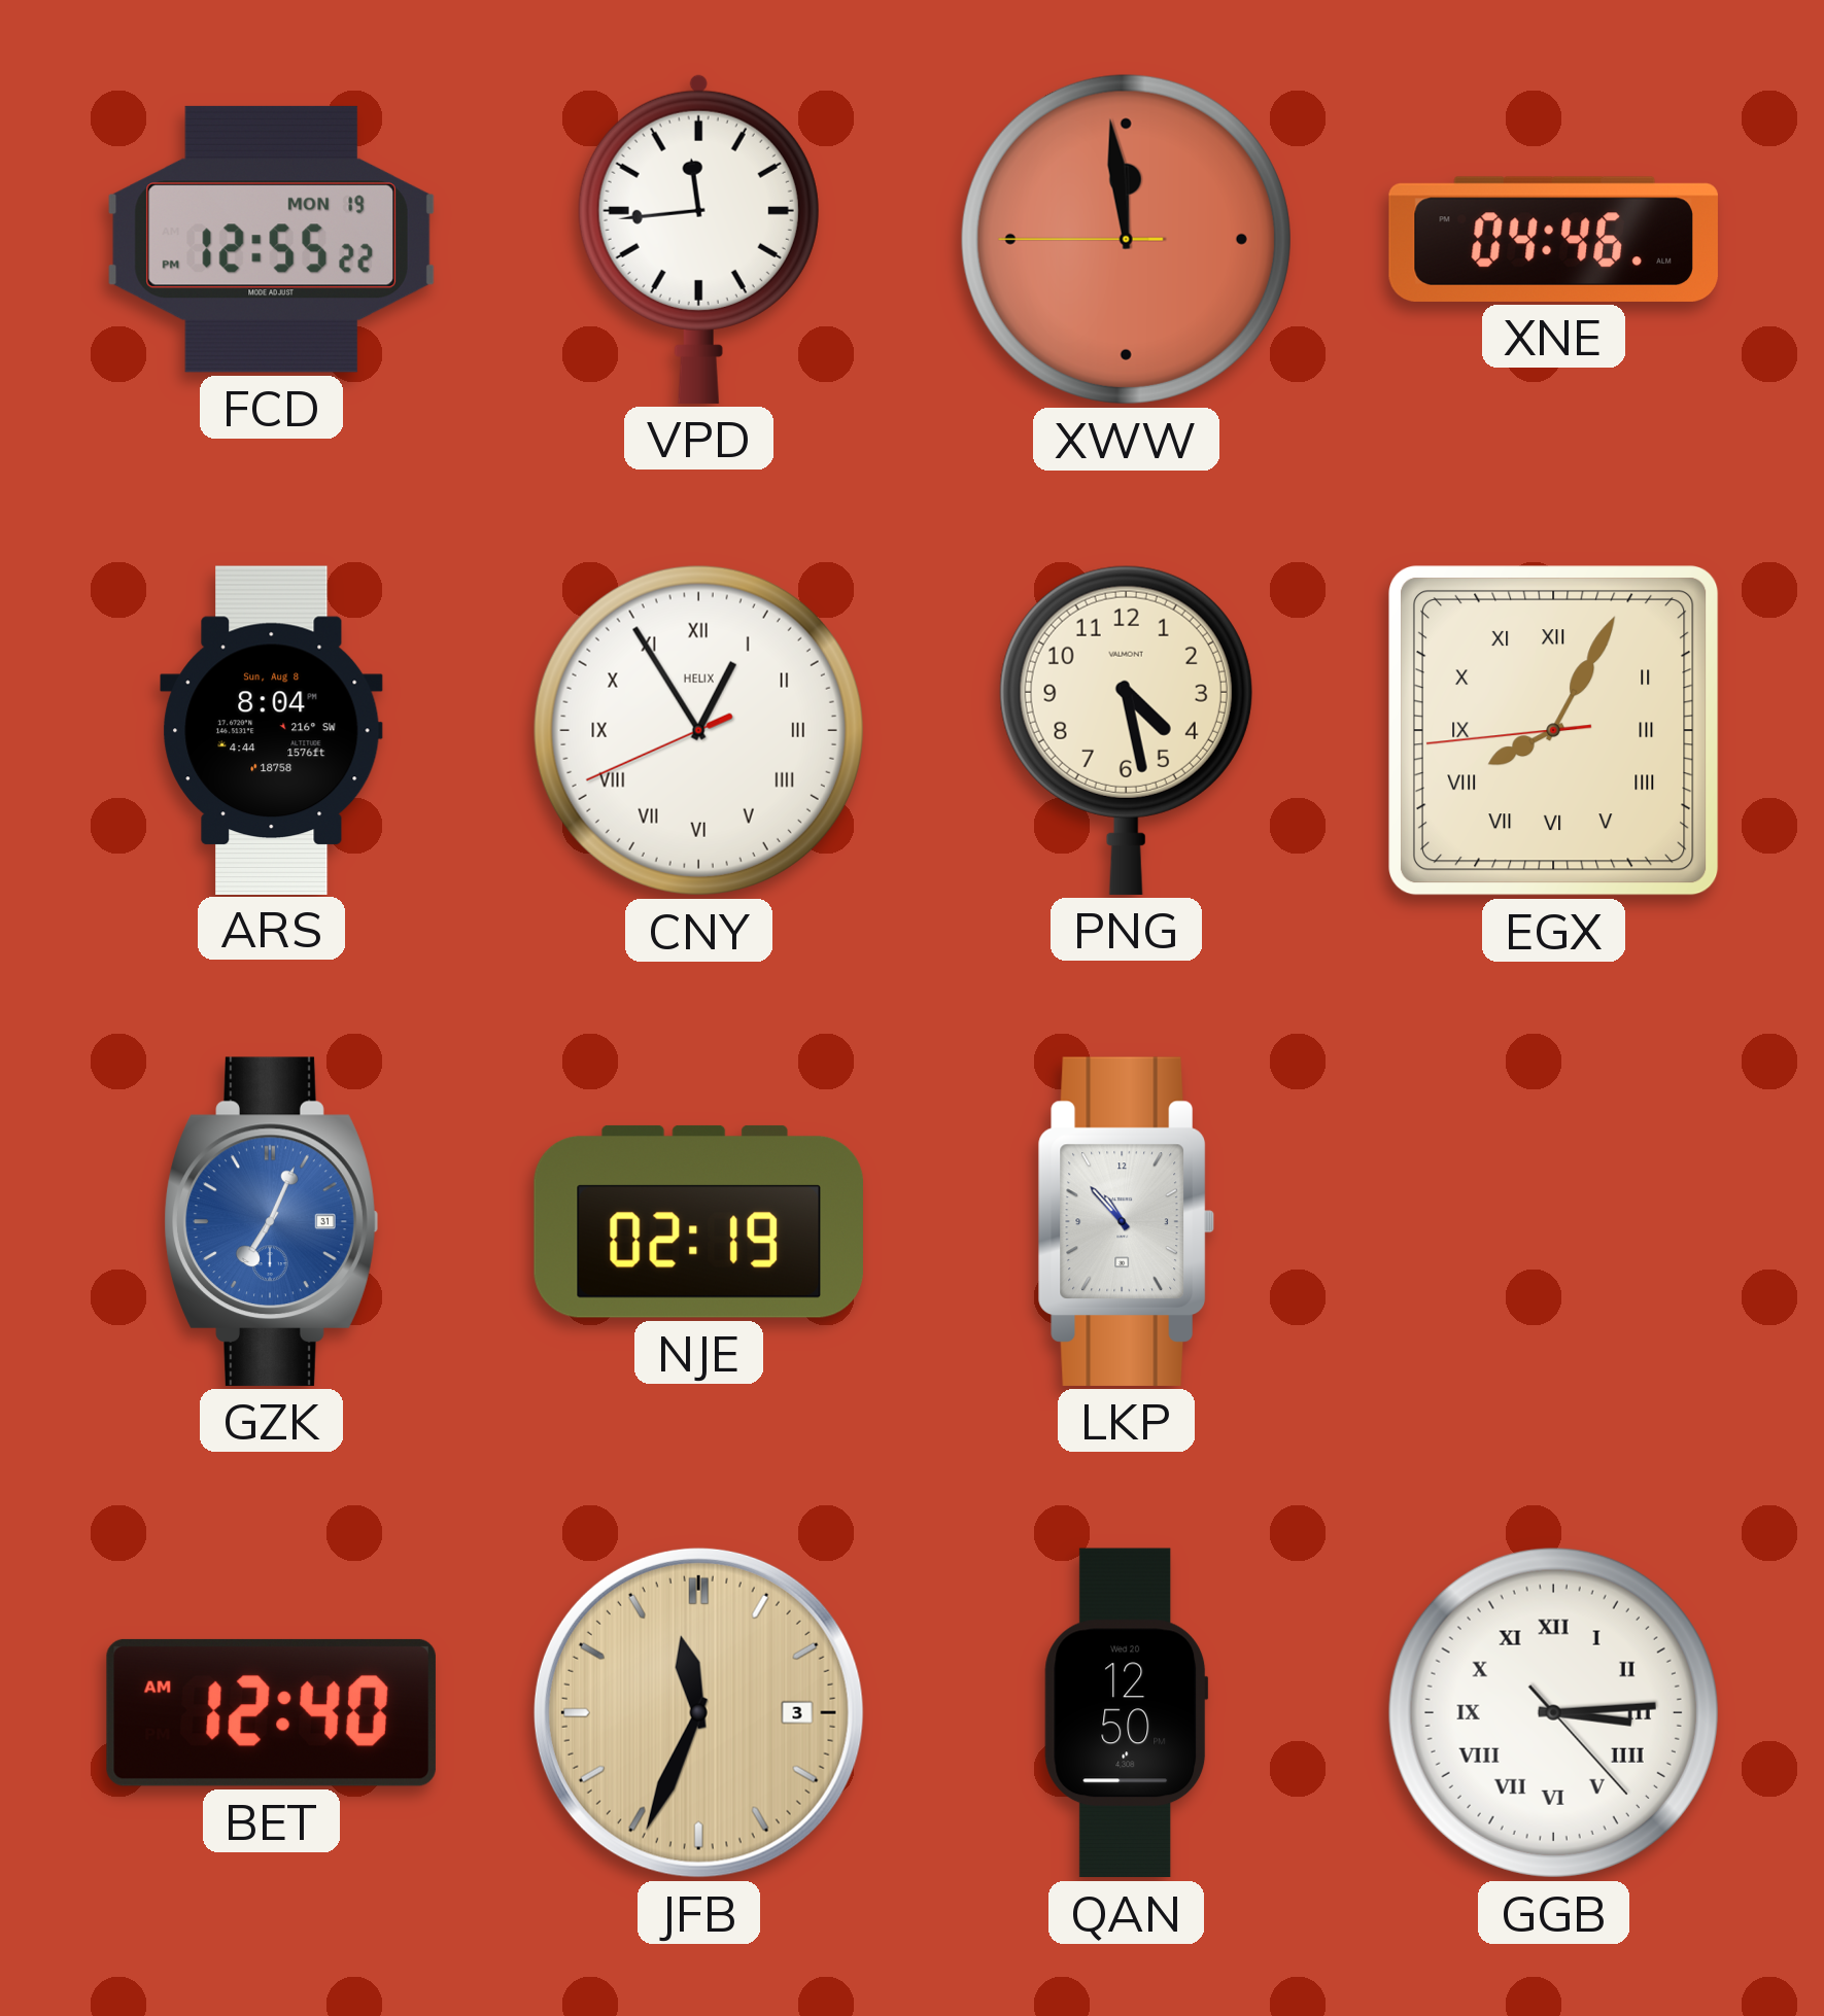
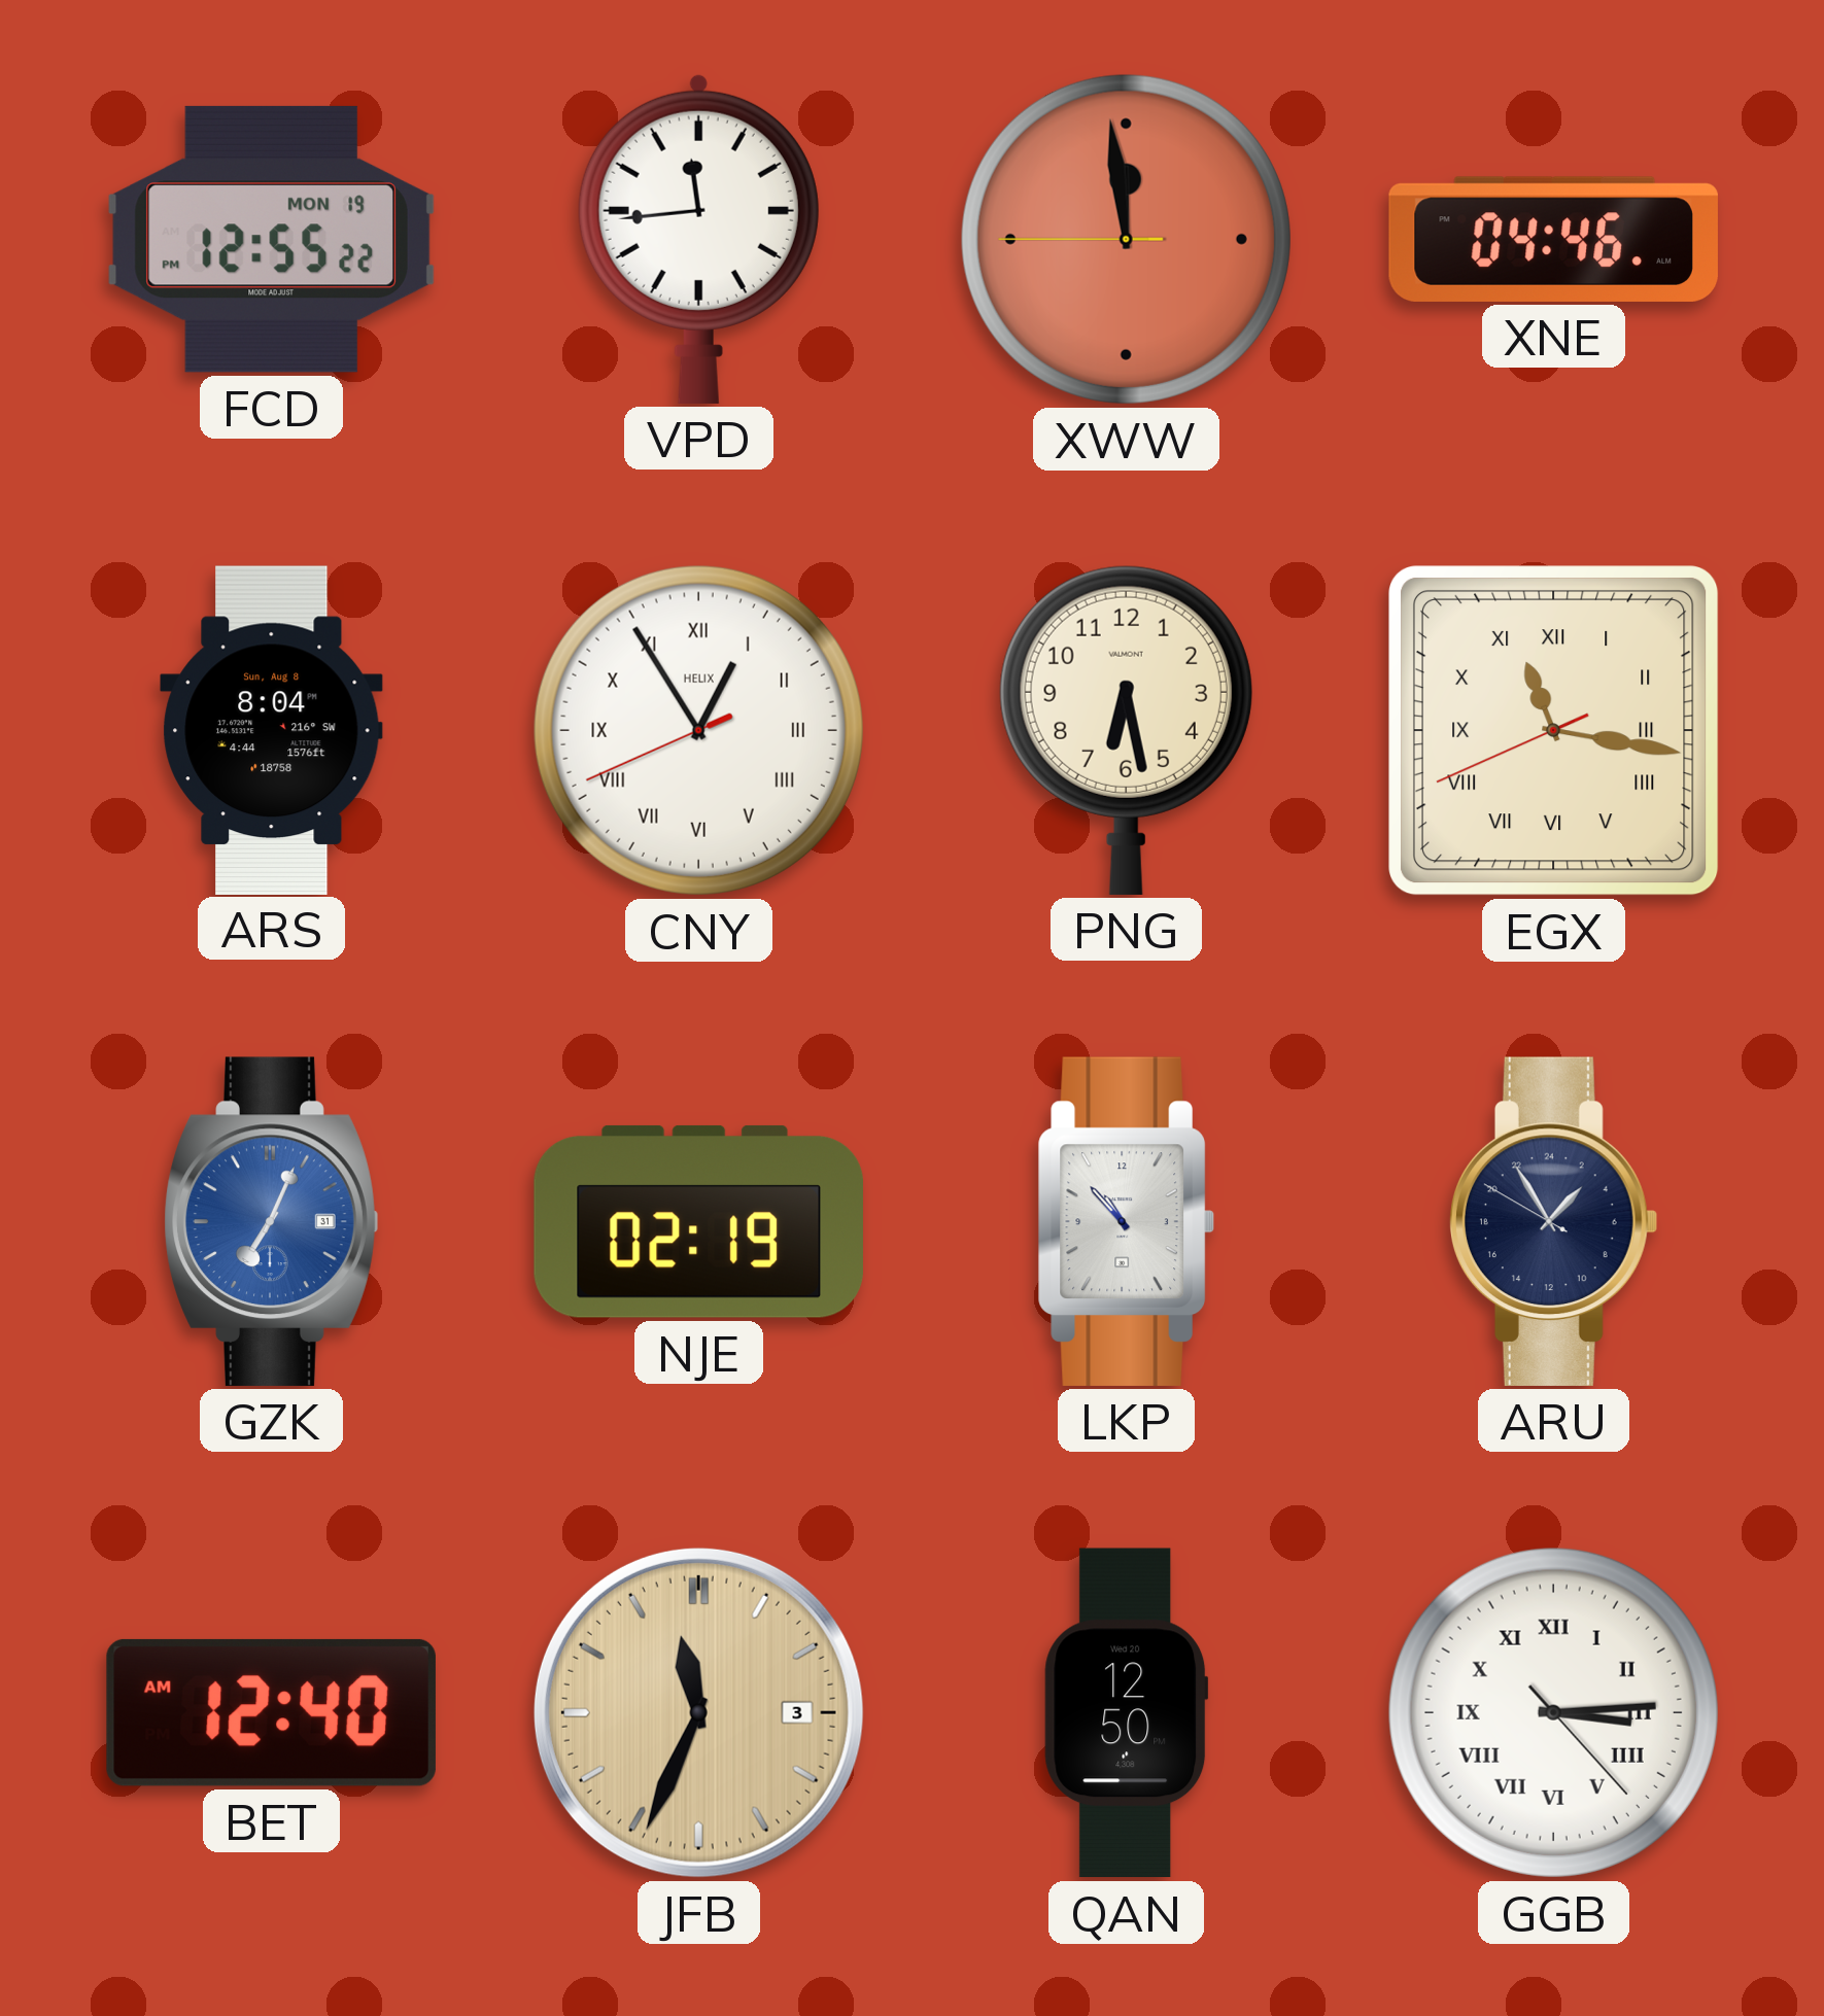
PNG: 4:28 -> 6:28 (1126, 730)
EGX: 8:04 -> 11:16 (1554, 731)
ARU: none -> 2:54 (1553, 1221)
